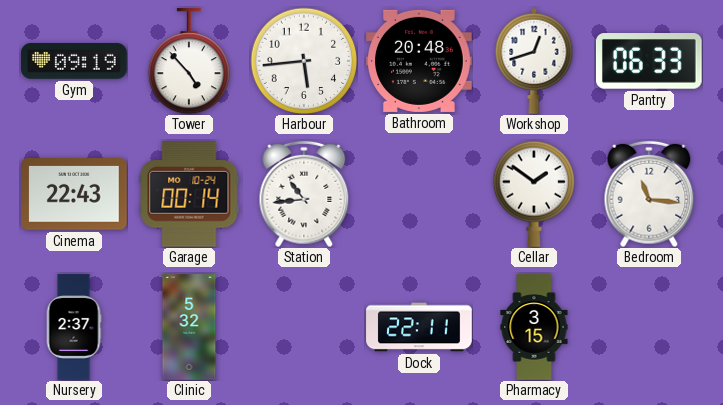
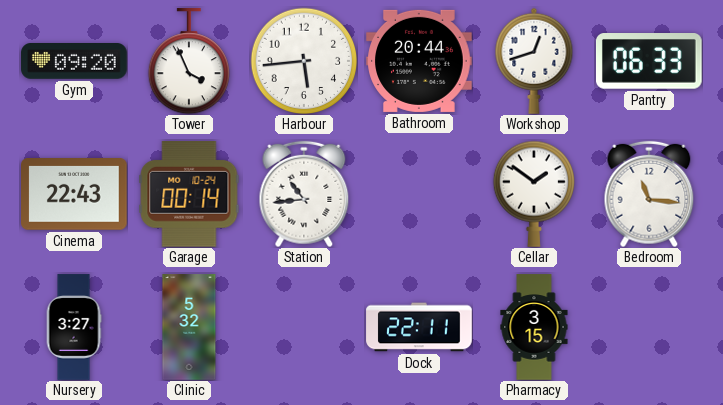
Gym: 09:19 -> 09:20 (74, 62)
Tower: 4:53 -> 3:56 (188, 61)
Bathroom: 20:48 -> 20:44 (419, 61)
Nursery: 2:37 -> 3:27 (74, 327)
